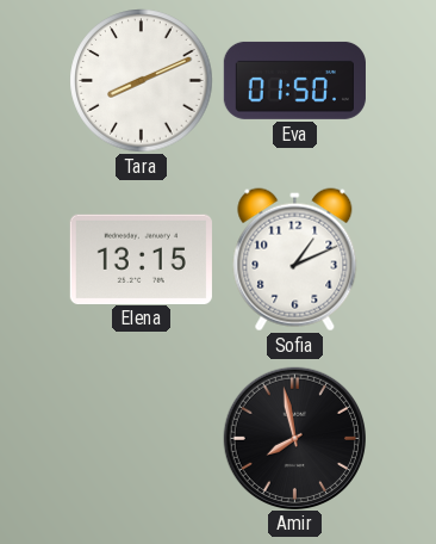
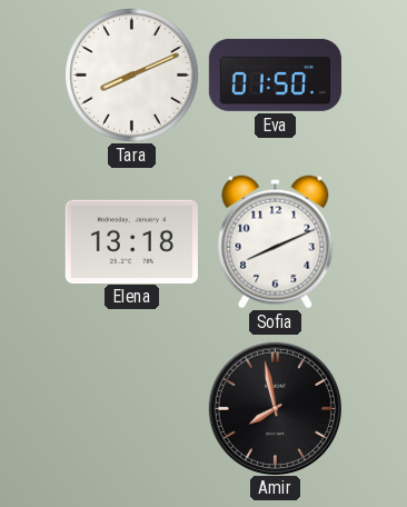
Elena: 13:15 -> 13:18 (131, 241)
Sofia: 1:11 -> 8:11 (276, 242)
